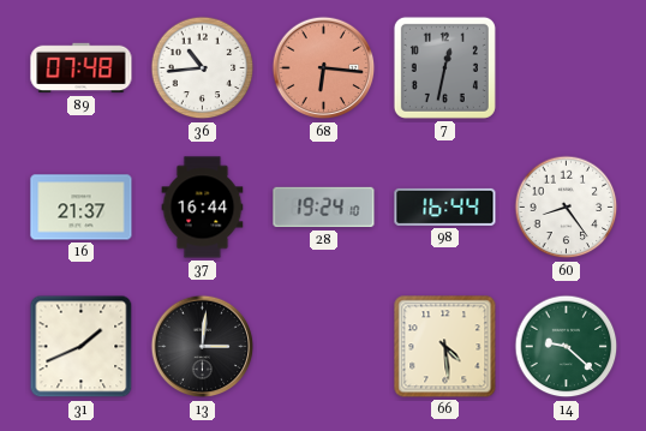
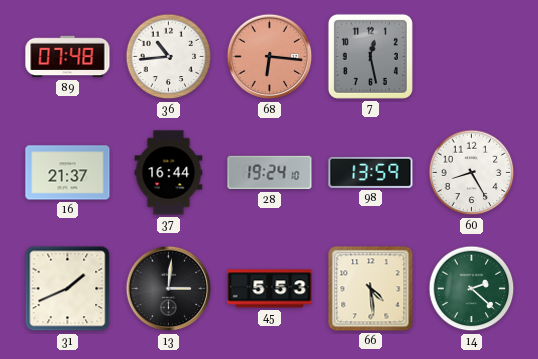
7: 12:32 -> 12:28 (370, 56)
98: 16:44 -> 13:59 (371, 172)
60: 8:24 -> 8:25 (472, 173)
45: none -> 5:53 (270, 289)
14: 9:22 -> 2:22 (472, 289)
